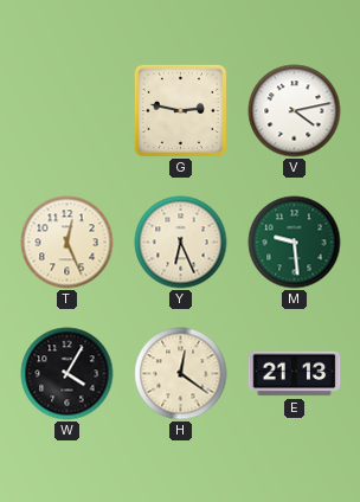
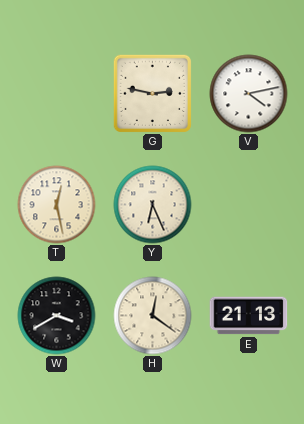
T: 12:26 -> 12:28 (57, 205)
M: 9:29 -> none (295, 243)
W: 4:05 -> 3:40 (57, 316)
